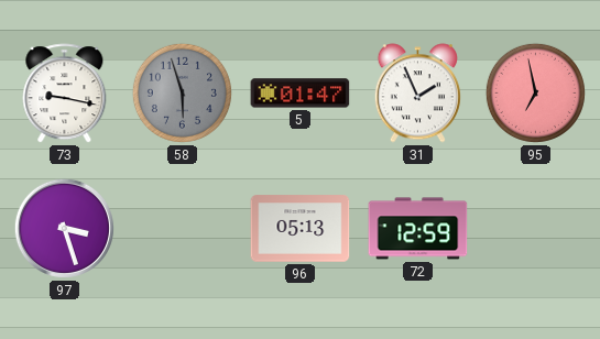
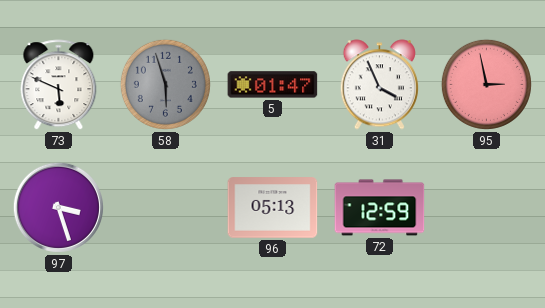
73: 9:17 -> 5:49 (59, 85)
31: 1:56 -> 3:56 (379, 85)
95: 6:58 -> 2:58 (486, 84)
